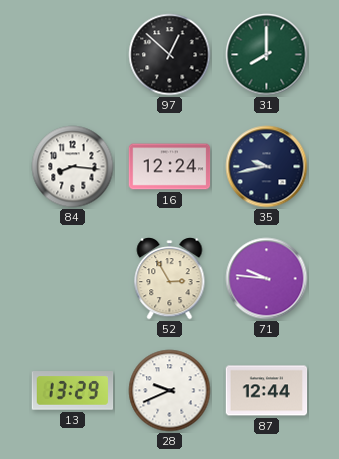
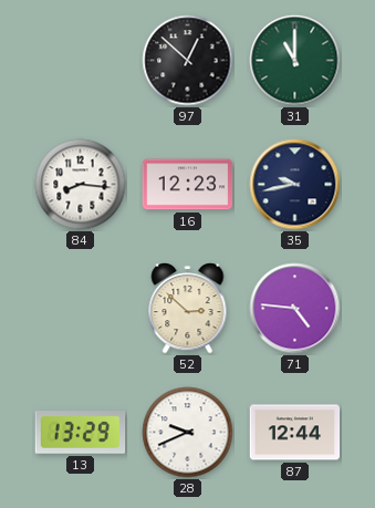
31: 8:00 -> 11:00 (295, 61)
16: 12:24 -> 12:23 (188, 185)
52: 2:55 -> 2:52 (188, 309)
71: 9:46 -> 4:46 (295, 309)
